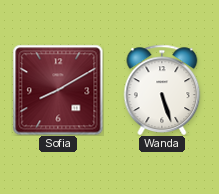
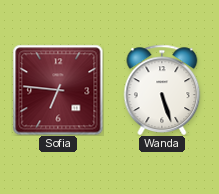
Sofia: 8:10 -> 6:46 (58, 90)
